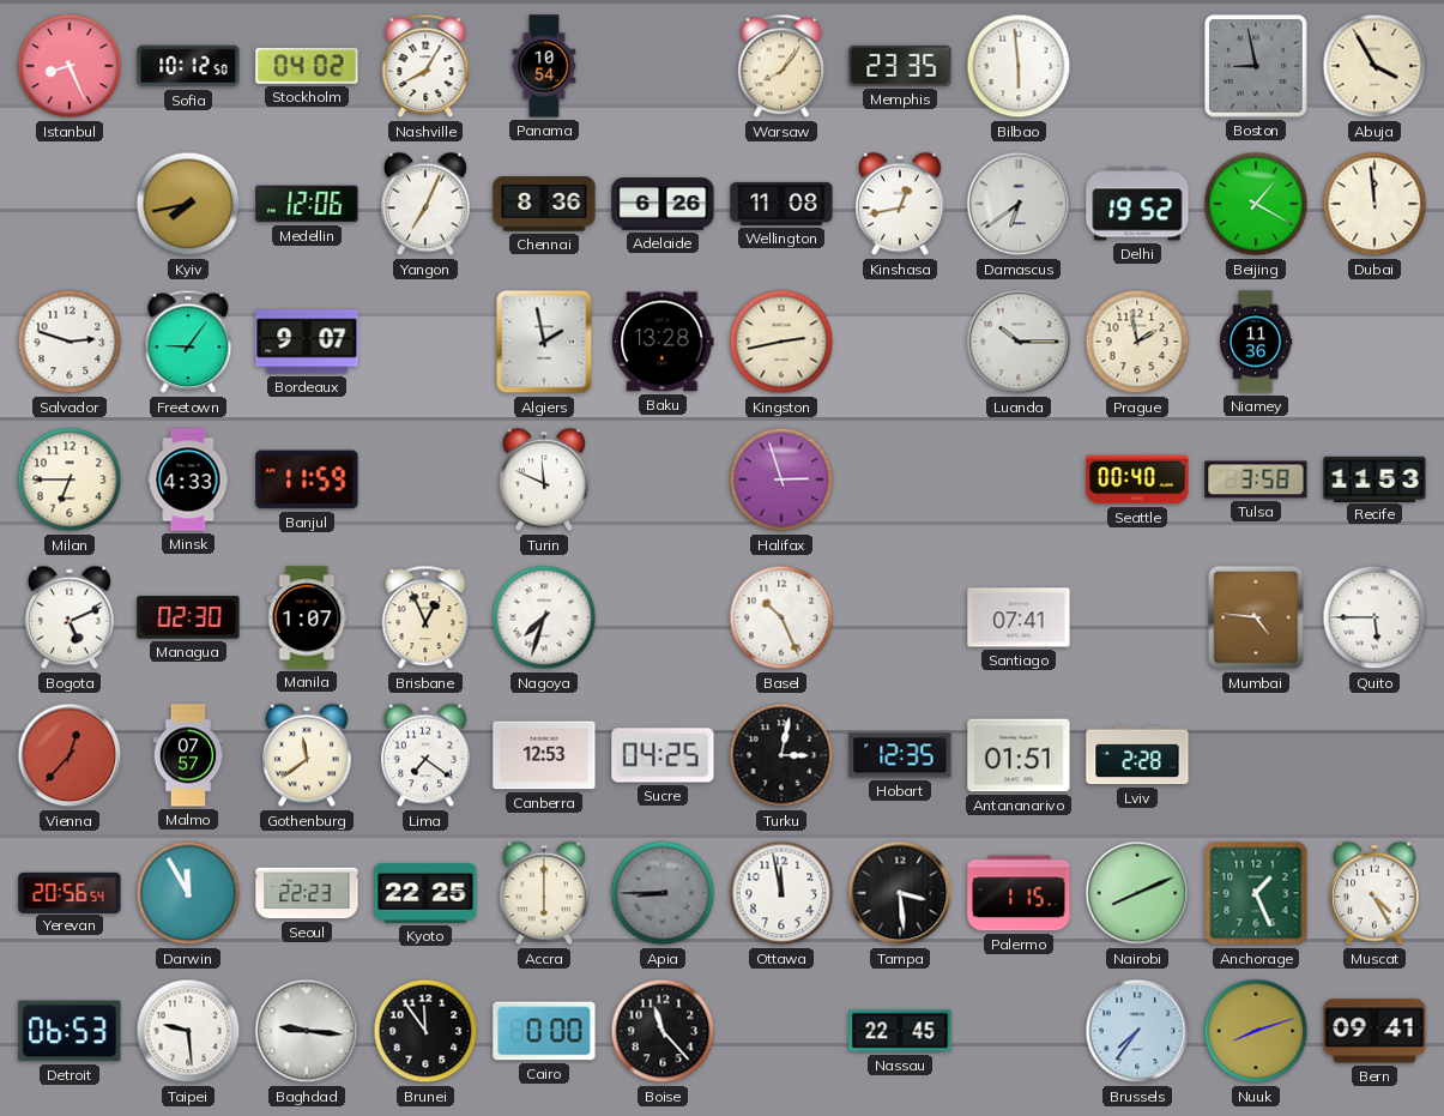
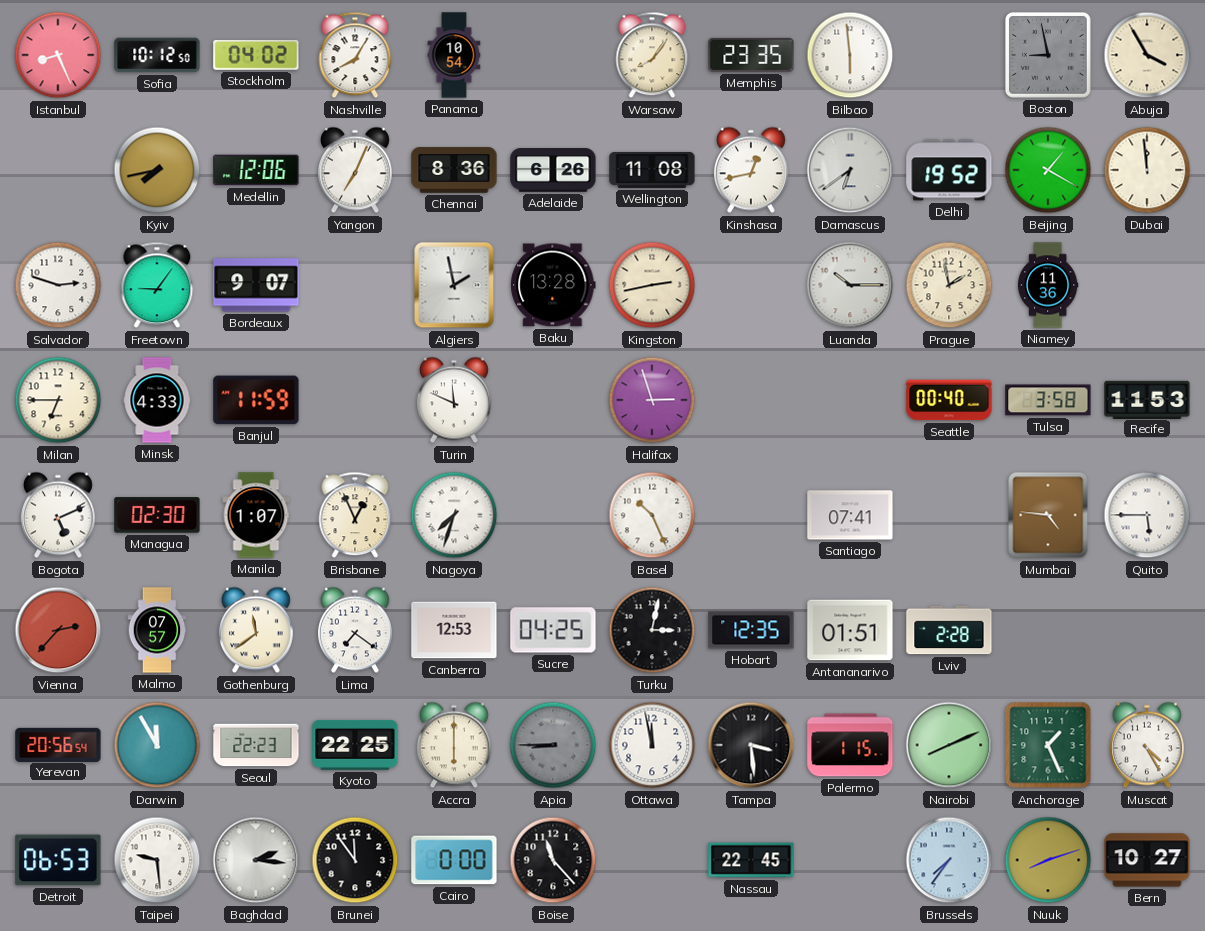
Vienna: 12:37 -> 2:37 (58, 630)
Baghdad: 9:16 -> 2:16 (256, 860)
Bern: 09:41 -> 10:27 (1147, 860)
